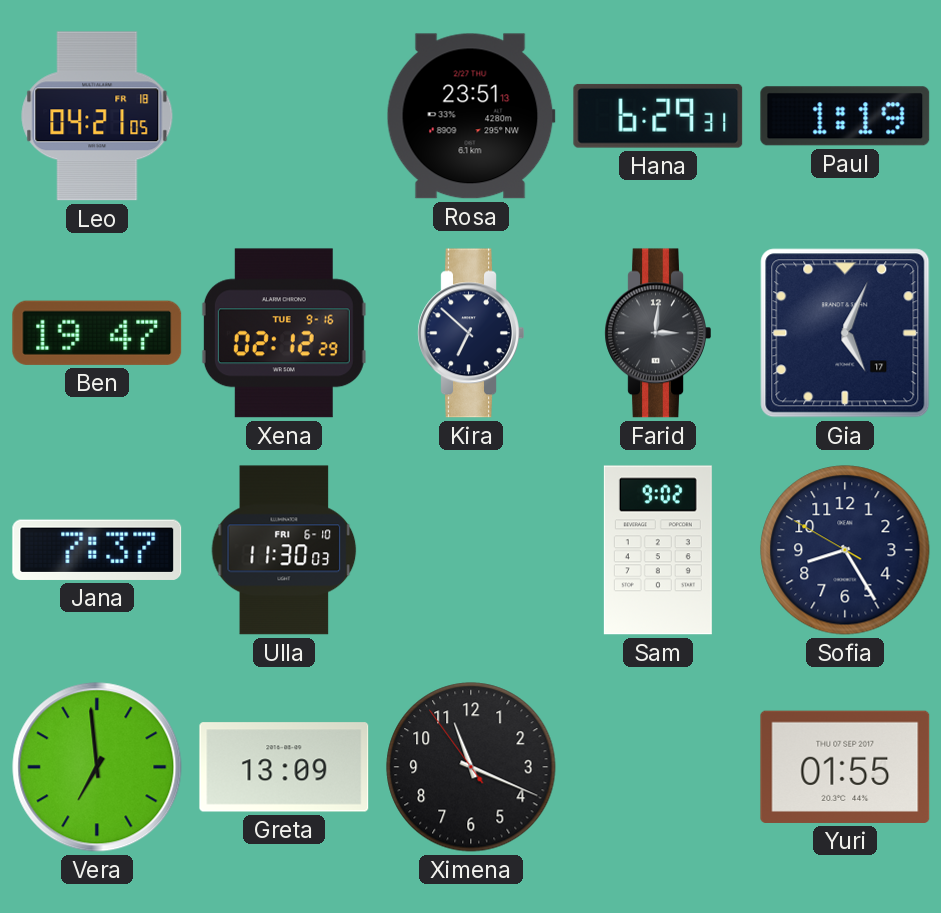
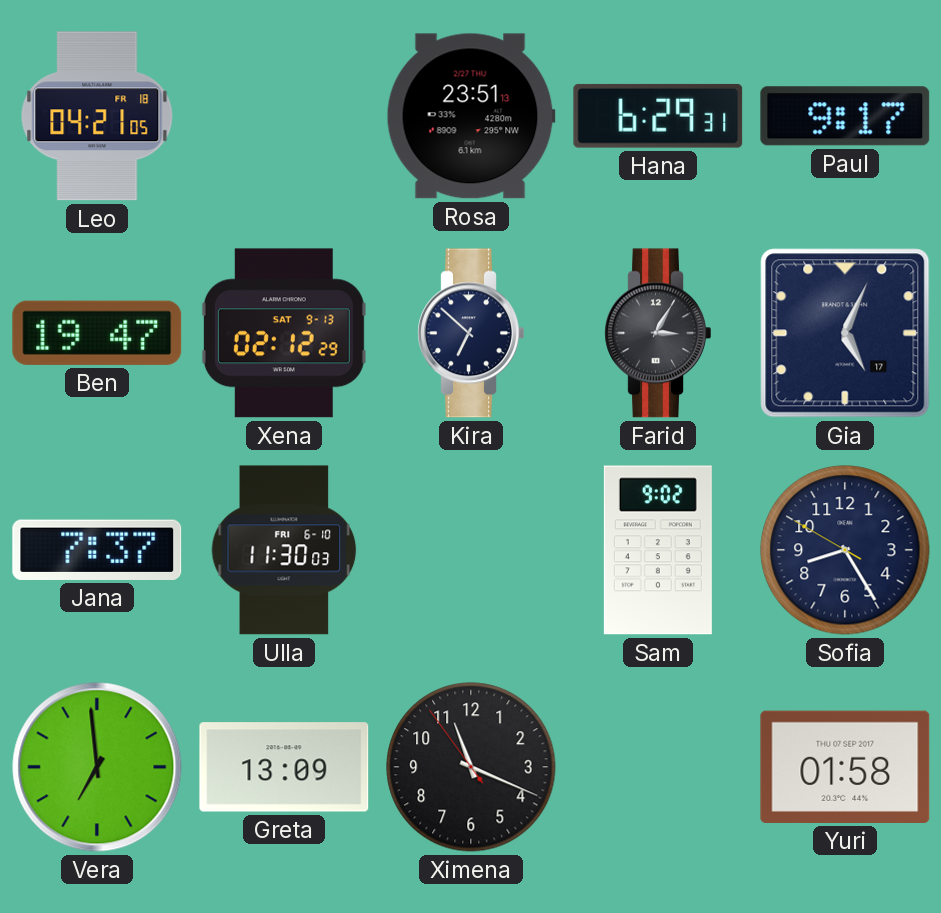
Paul: 1:19 -> 9:17 (845, 116)
Xena date: TUE 9-16 -> SAT 9-13 (284, 333)
Farid: 3:01 -> 3:05 (658, 333)
Yuri: 01:55 -> 01:58 (845, 767)
